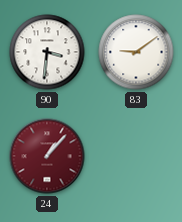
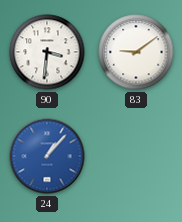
24 dial: burgundy -> blue (47, 156)
